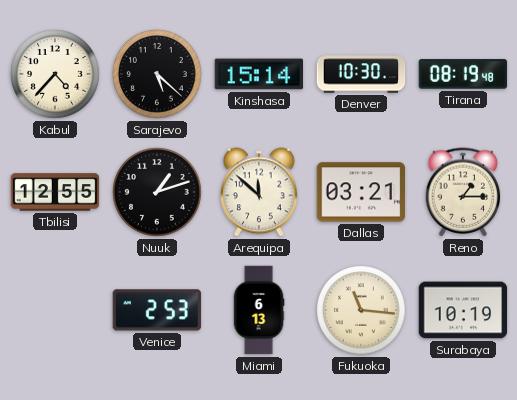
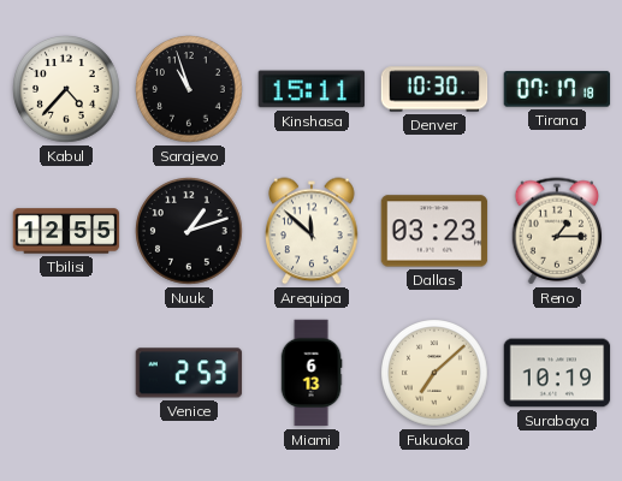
Sarajevo: 5:22 -> 10:57 (190, 90)
Kinshasa: 15:14 -> 15:11 (312, 89)
Tirana: 08:19 -> 07:17 (557, 89)
Dallas: 03:21 -> 03:23 (434, 231)
Fukuoka: 11:16 -> 7:08 (436, 374)
